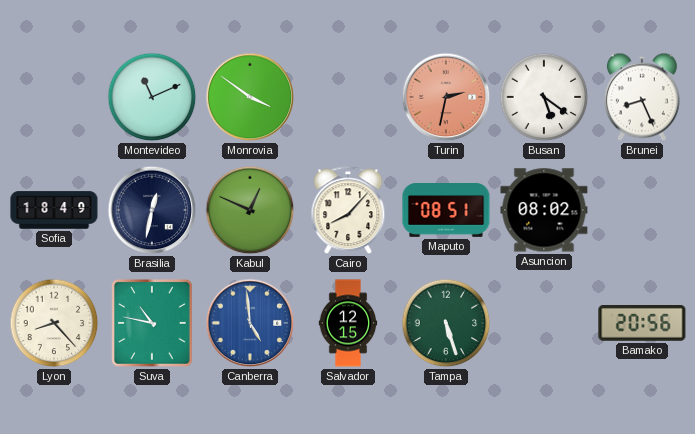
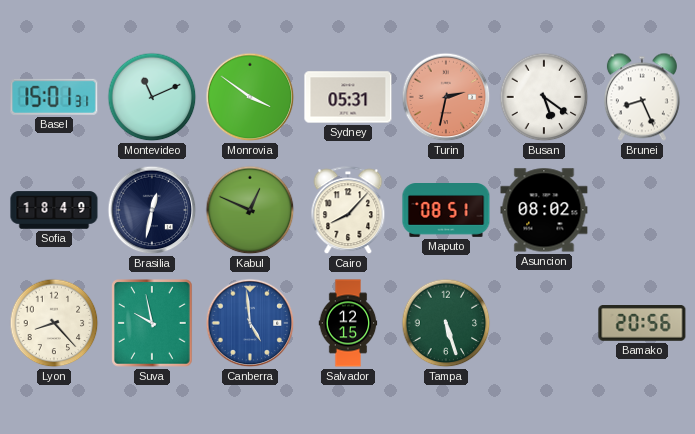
Basel: none -> 15:01 (54, 97)
Sydney: none -> 05:31 (348, 97)
Suva: 10:47 -> 9:58 (152, 323)
